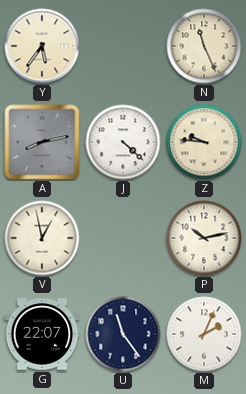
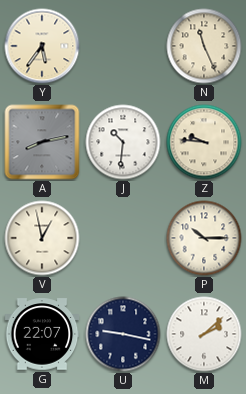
J: 4:22 -> 10:31 (123, 142)
P: 10:13 -> 10:15 (204, 238)
U: 11:24 -> 9:17 (123, 334)
M: 2:04 -> 2:08 (204, 334)
